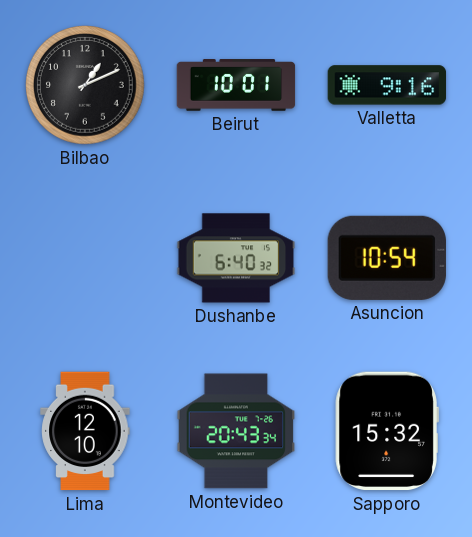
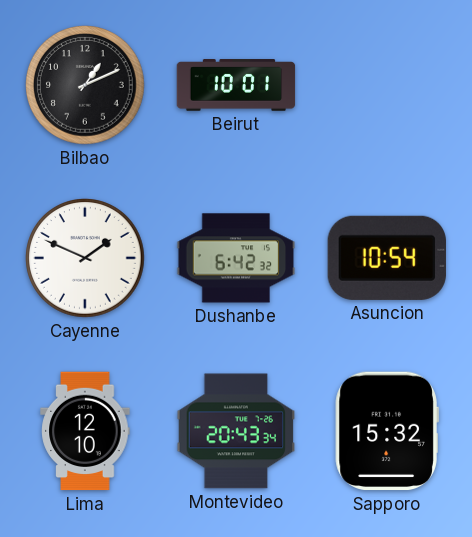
Valletta: 9:16 -> none (387, 85)
Cayenne: none -> 1:49 (85, 258)
Dushanbe: 6:40 -> 6:42 (236, 258)
